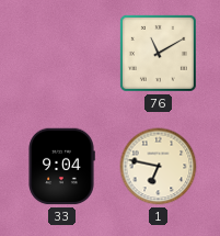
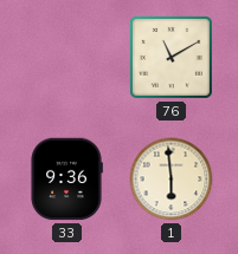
33: 9:04 -> 9:36 (66, 180)
1: 6:47 -> 5:59 (172, 180)
